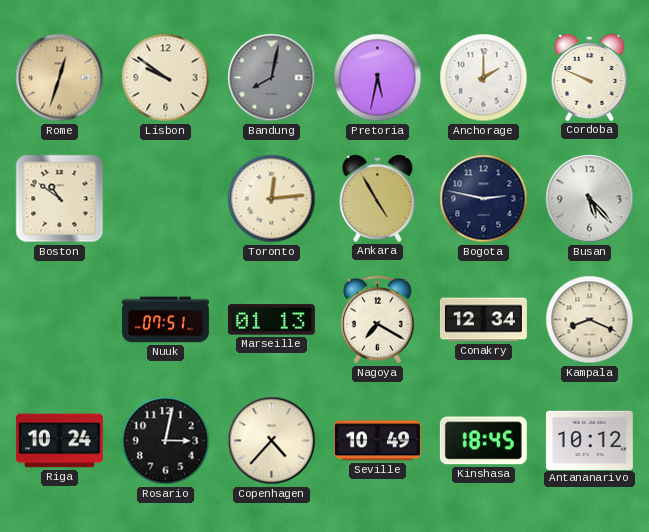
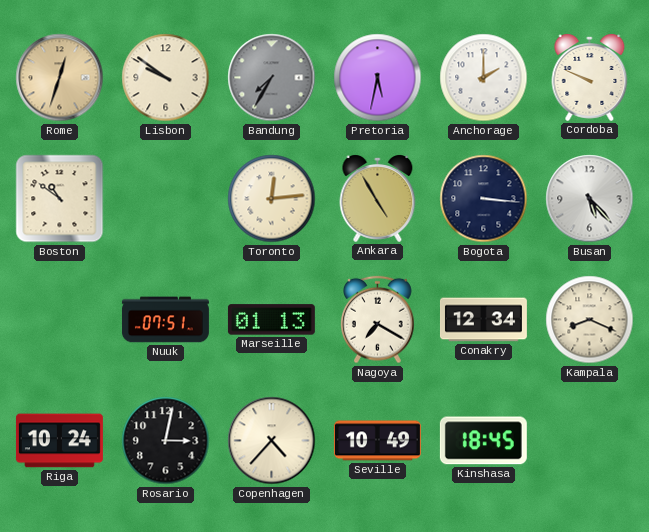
Bandung: 8:02 -> 7:35 (272, 78)
Bogota: 2:47 -> 3:16 (484, 199)
Antananarivo: 10:12 -> none (589, 440)
